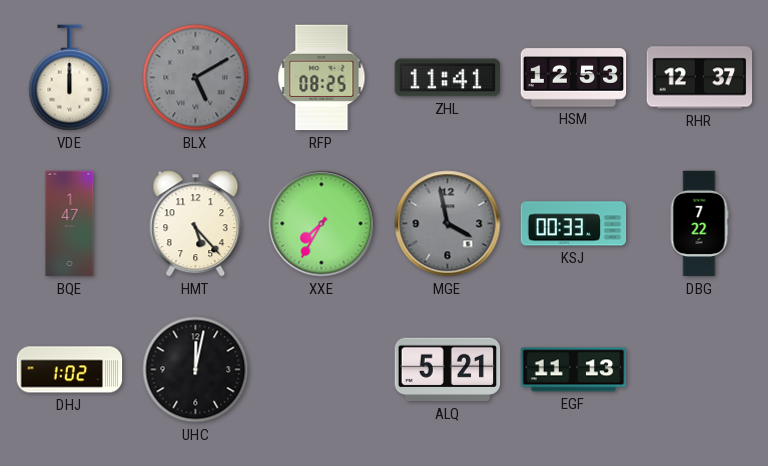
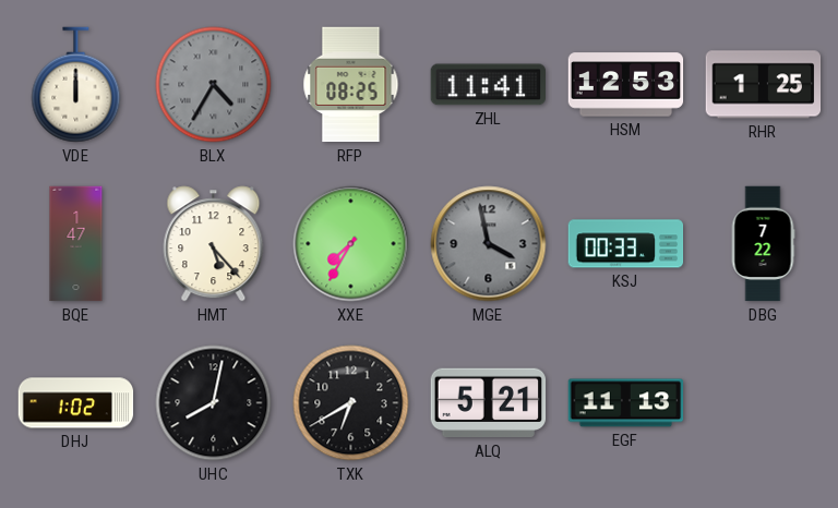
BLX: 5:10 -> 4:35 (214, 85)
RHR: 12:37 -> 1:25 (764, 85)
UHC: 12:02 -> 8:02 (214, 403)
TXK: none -> 6:40 (351, 403)
